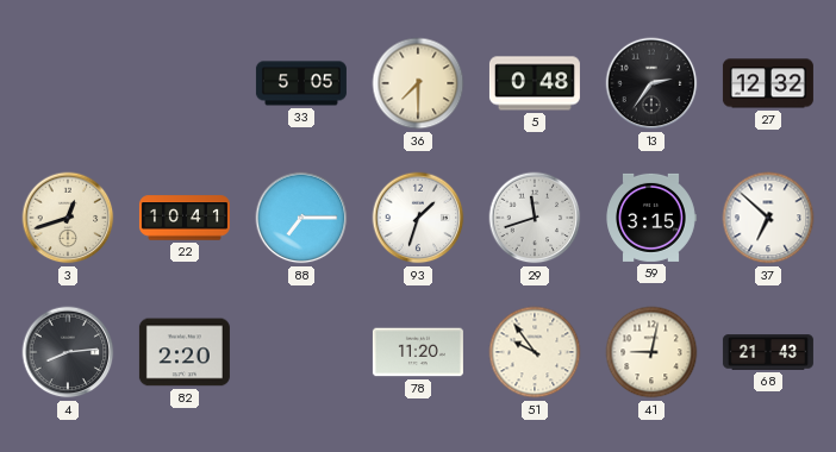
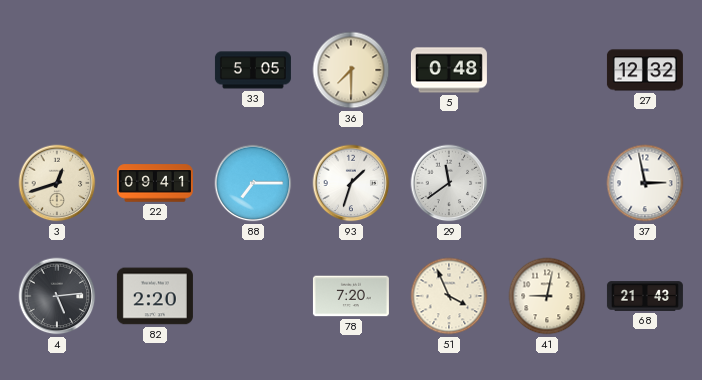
13: 2:36 -> none (651, 83)
22: 10:41 -> 09:41 (155, 183)
29: 11:42 -> 11:39 (449, 183)
59: 3:15 -> none (651, 218)
37: 6:52 -> 2:58 (645, 183)
4: 8:14 -> 5:14 (57, 296)
78: 11:20 -> 7:20 (351, 296)
51: 9:54 -> 3:56 (449, 296)
